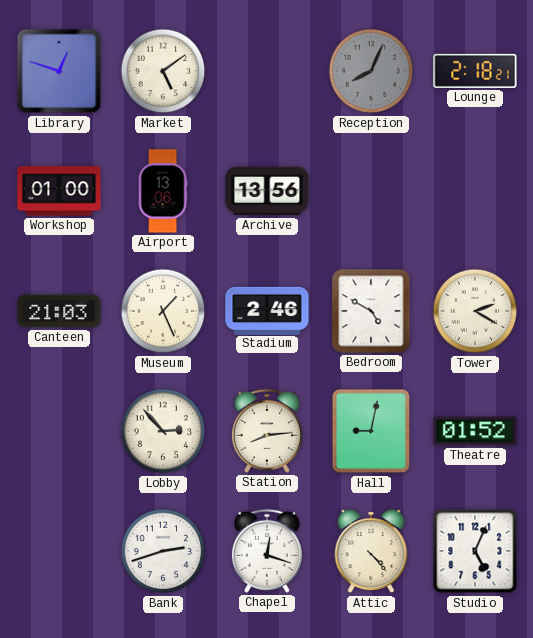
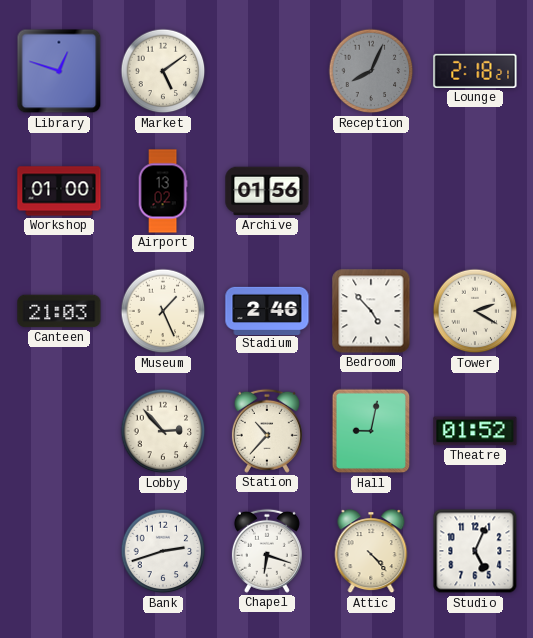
Airport: 13:06 -> 13:02 (163, 191)
Archive: 13:56 -> 01:56 (267, 191)
Bedroom: 4:50 -> 4:53 (371, 311)
Station: 8:14 -> 10:37 (267, 431)
Chapel: 12:18 -> 6:18 (267, 551)
